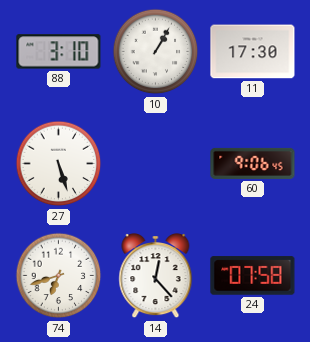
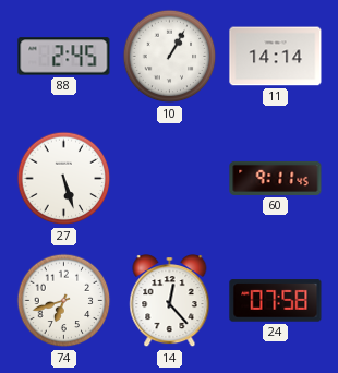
88: 3:10 -> 2:45 (64, 57)
11: 17:30 -> 14:14 (276, 57)
60: 9:06 -> 9:11 (276, 178)
